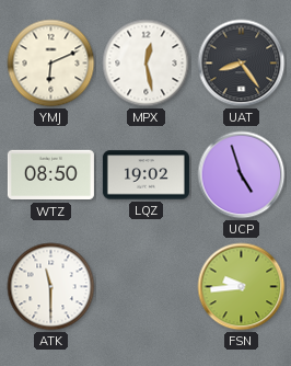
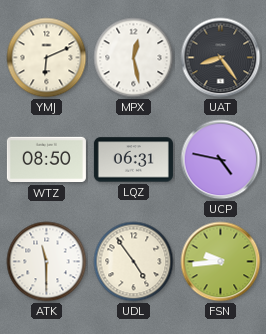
LQZ: 19:02 -> 06:31 (133, 160)
UCP: 4:57 -> 4:47 (221, 160)
UDL: none -> 4:54 (134, 262)
